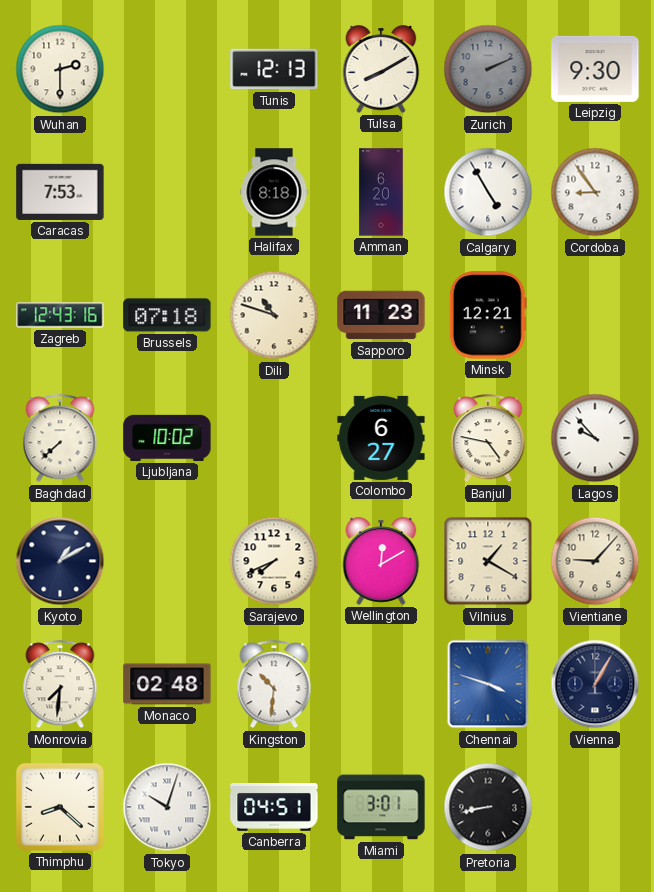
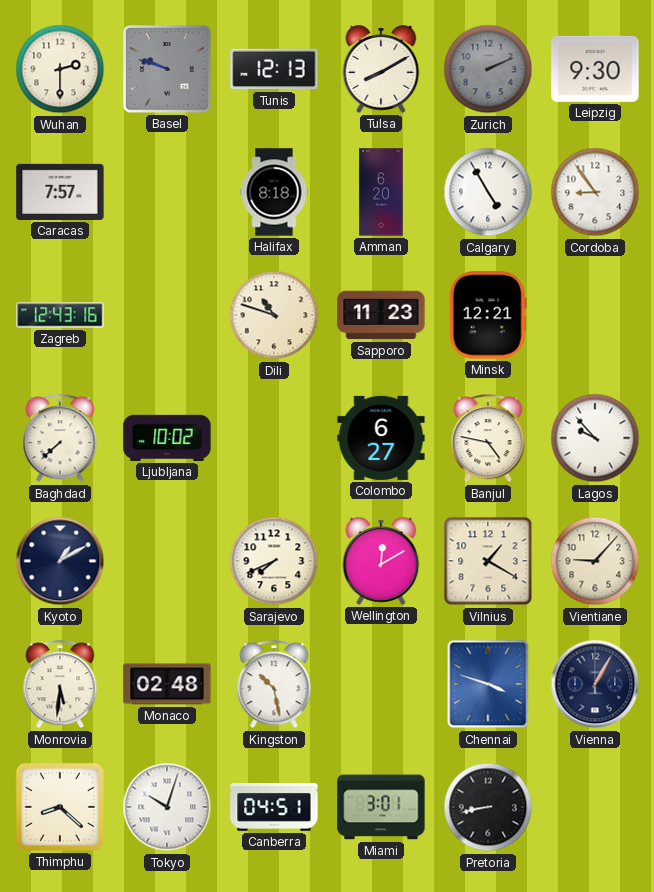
Basel: none -> 9:48 (168, 70)
Caracas: 7:53 -> 7:57 (60, 192)
Brussels: 07:18 -> none (167, 315)
Monrovia: 7:31 -> 5:31 (60, 685)
Kingston: 10:31 -> 10:28 (274, 685)
